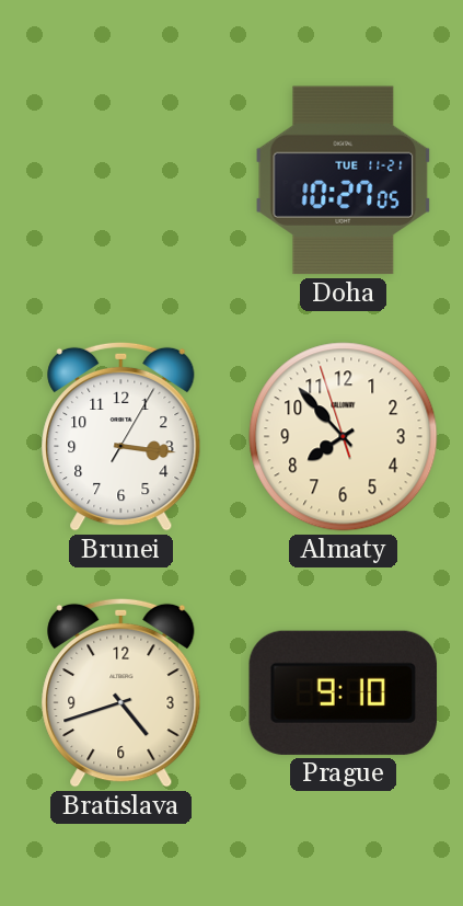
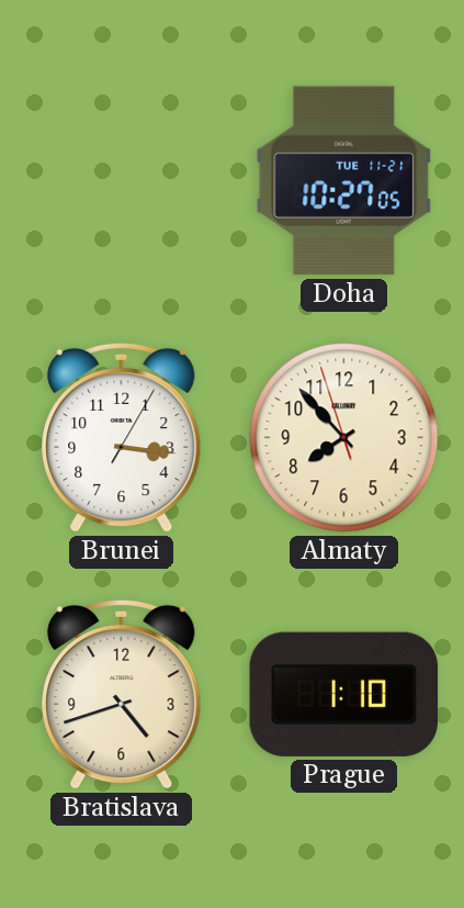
Prague: 9:10 -> 1:10 (344, 694)
